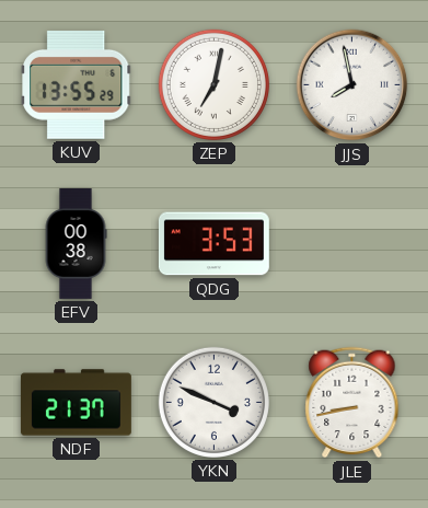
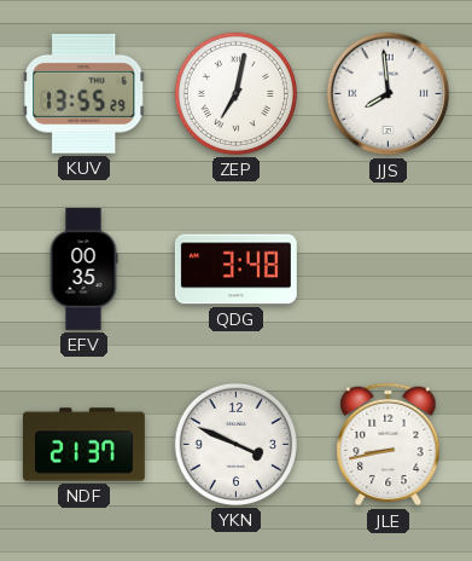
JJS: 7:58 -> 7:59 (389, 94)
EFV: 00:38 -> 00:35 (83, 268)
QDG: 3:53 -> 3:48 (235, 270)
